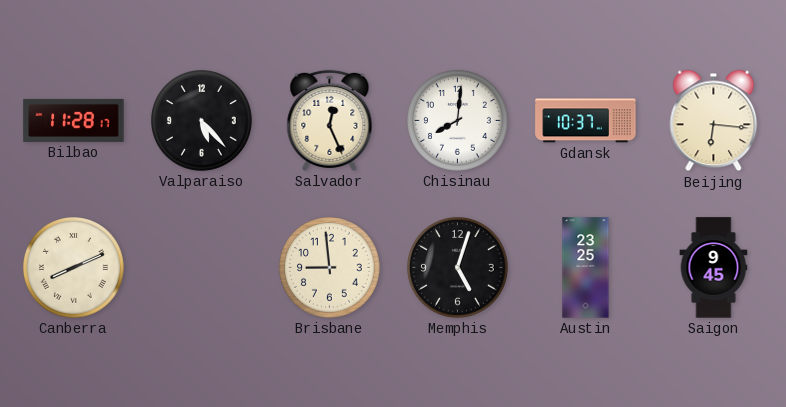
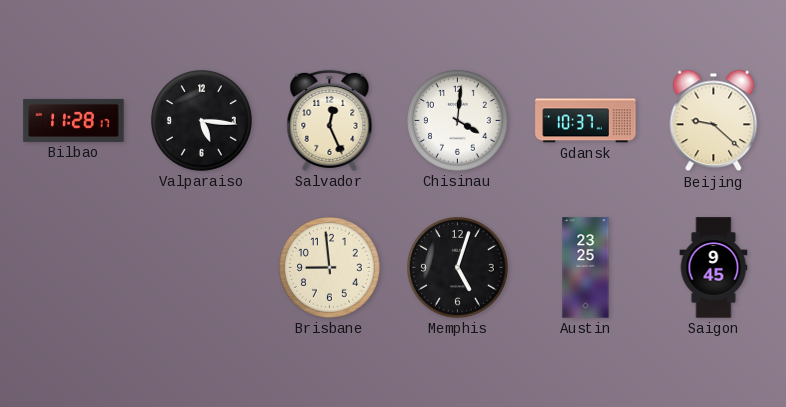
Valparaiso: 5:23 -> 5:16 (202, 121)
Chisinau: 8:01 -> 4:01 (458, 121)
Beijing: 6:16 -> 9:22 (714, 121)
Canberra: 8:11 -> none (74, 268)
